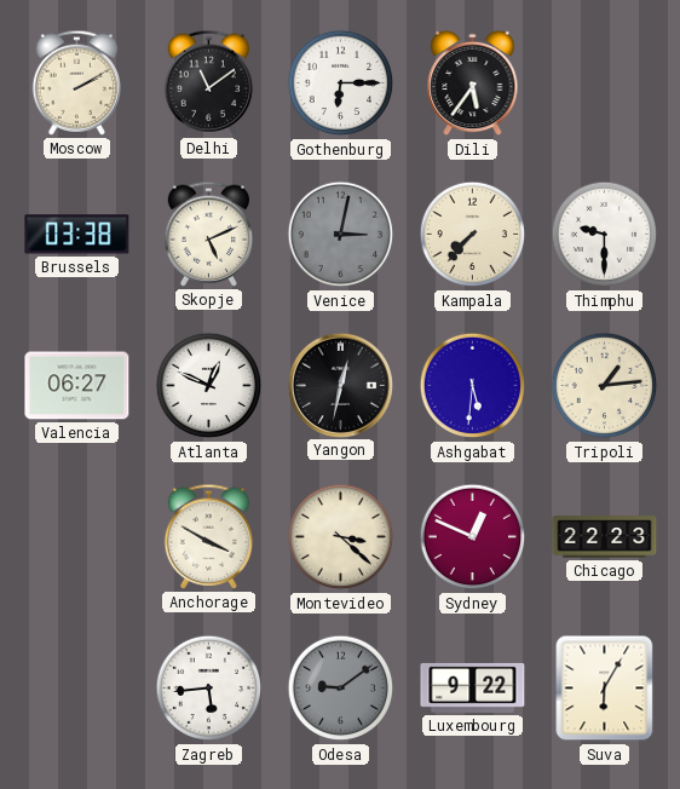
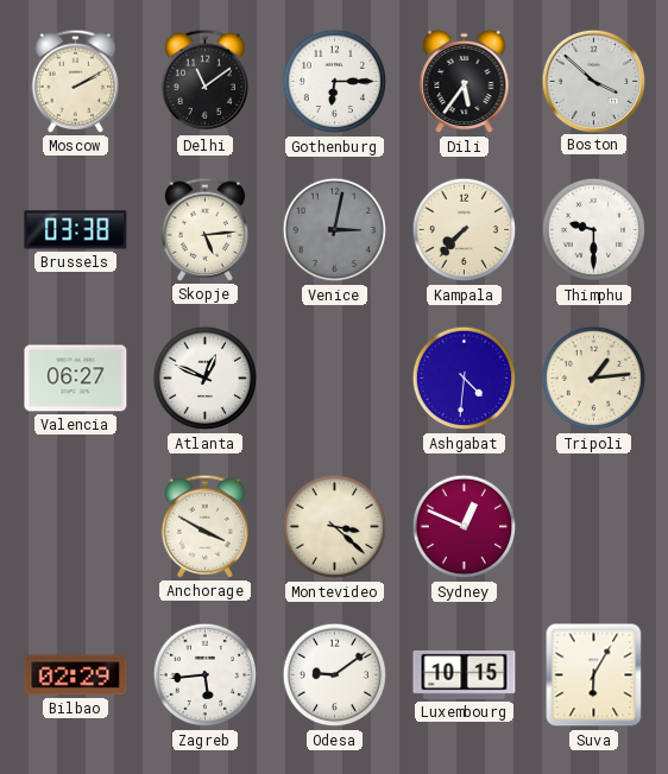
Boston: none -> 3:52 (593, 81)
Skopje: 5:11 -> 5:14 (206, 229)
Yangon: 12:32 -> none (340, 385)
Ashgabat: 5:31 -> 4:31 (465, 379)
Chicago: 22:23 -> none (605, 537)
Bilbao: none -> 02:29 (76, 675)
Odesa dial: grey -> white (335, 675)
Luxembourg: 9:22 -> 10:15 (465, 674)
